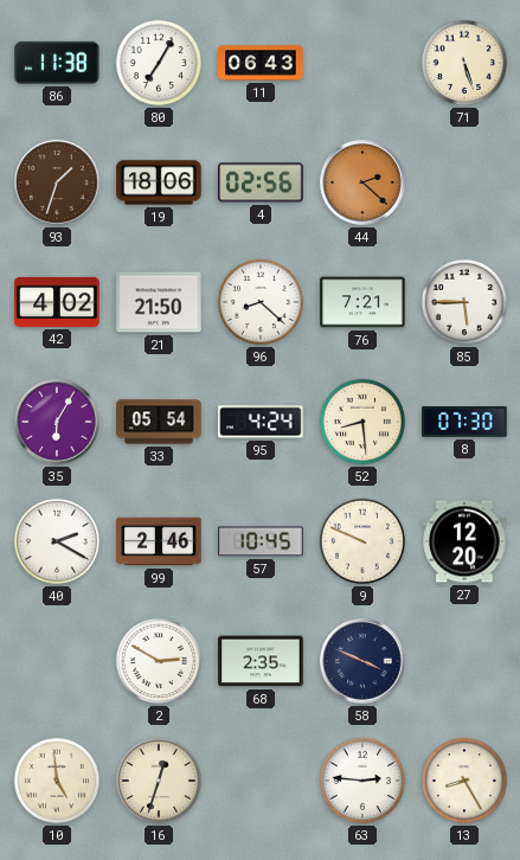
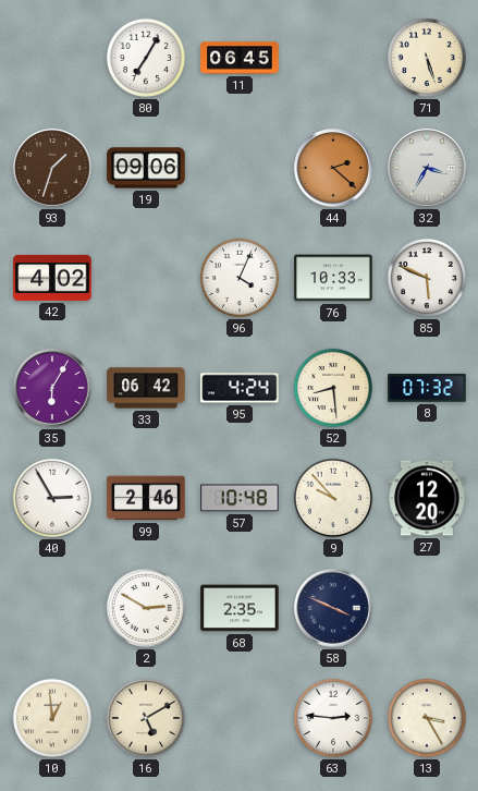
86: 11:38 -> none (57, 63)
11: 06:43 -> 06:45 (240, 58)
19: 18:06 -> 09:06 (146, 168)
4: 02:56 -> none (261, 182)
32: none -> 3:35 (427, 168)
21: 21:50 -> none (159, 302)
96: 8:22 -> 4:04 (240, 278)
76: 7:21 -> 10:33 (333, 278)
85: 5:45 -> 5:49 (427, 278)
33: 05:54 -> 06:42 (146, 388)
8: 07:30 -> 07:32 (427, 388)
40: 2:20 -> 2:55 (52, 498)
57: 10:45 -> 10:48 (240, 498)
9: 9:49 -> 9:53 (333, 498)
10: 4:59 -> 12:59 (52, 718)
16: 12:33 -> 5:10 (146, 718)
13: 8:25 -> 3:25 (427, 718)
